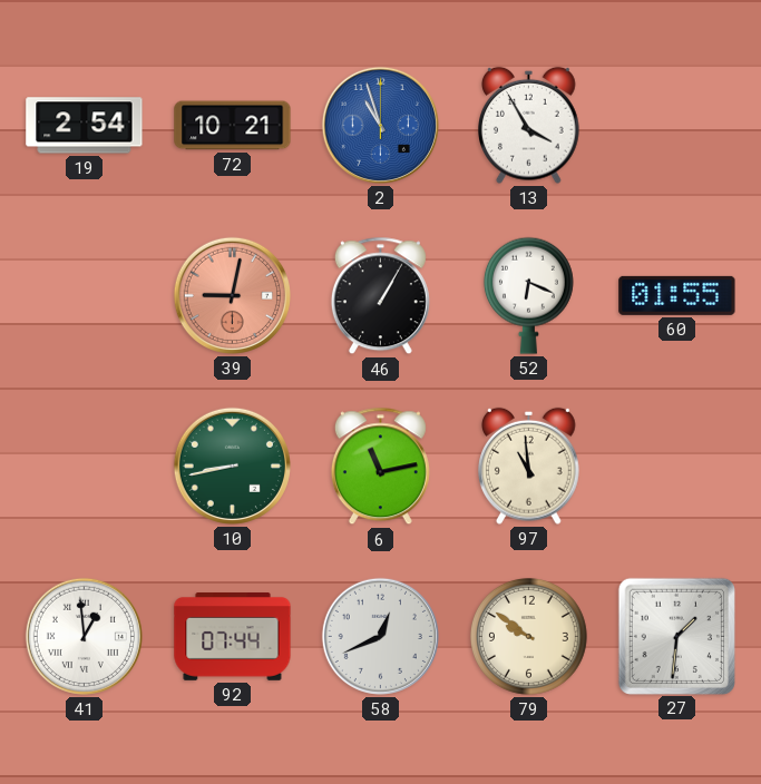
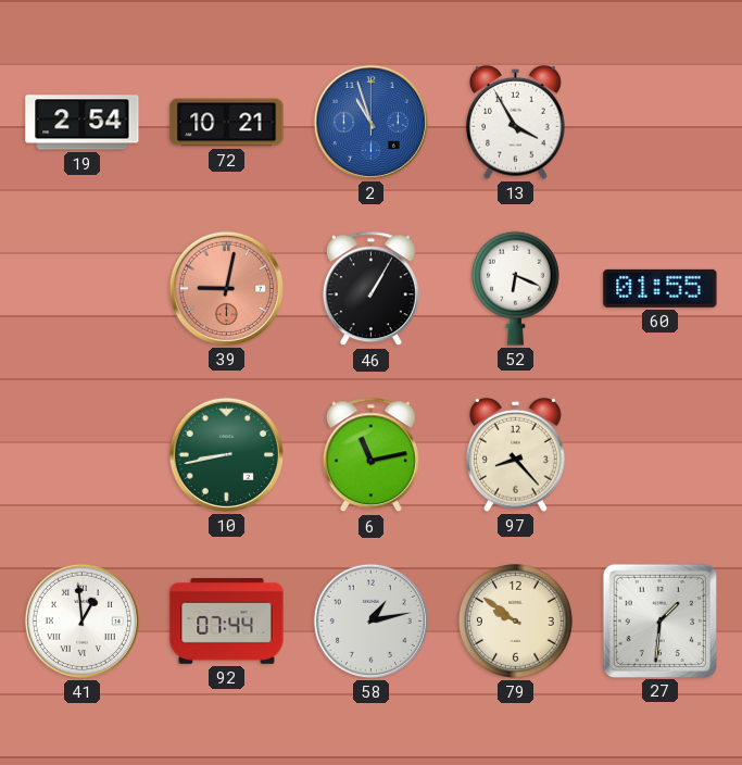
97: 10:59 -> 8:23 (516, 454)
58: 12:41 -> 1:13 (370, 620)
